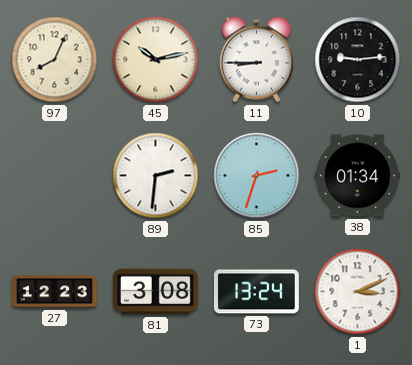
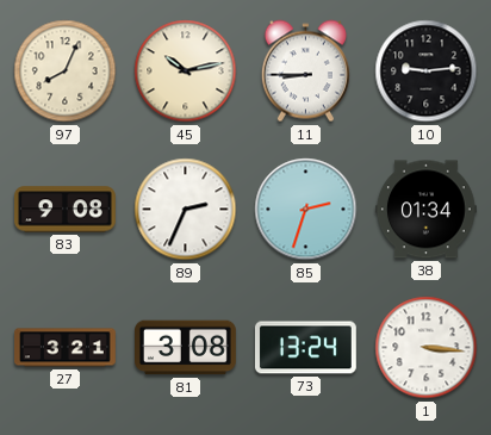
83: none -> 9:08 (66, 210)
89: 2:31 -> 2:34 (186, 210)
27: 12:23 -> 3:21 (66, 348)
1: 3:11 -> 3:16 (427, 348)
